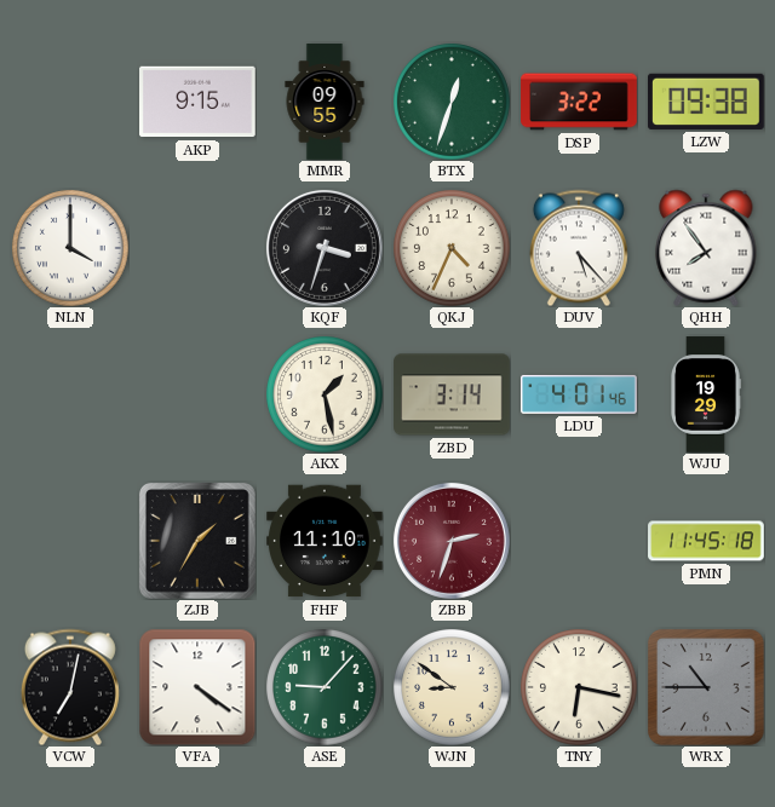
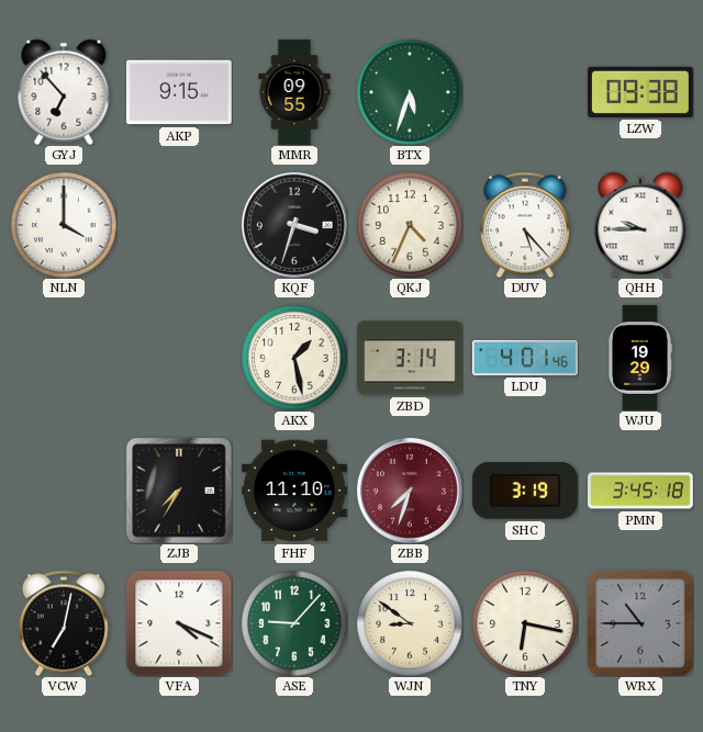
GYJ: none -> 6:53 (64, 92)
BTX: 12:33 -> 5:33 (410, 92)
DSP: 3:22 -> none (579, 102)
QHH: 7:54 -> 9:45 (640, 225)
ZJB: 1:35 -> 7:35 (179, 491)
ZBB: 2:33 -> 7:33 (410, 491)
SHC: none -> 3:19 (525, 492)
PMN: 11:45 -> 3:45 (640, 491)
VFA: 4:21 -> 4:19 (179, 623)
